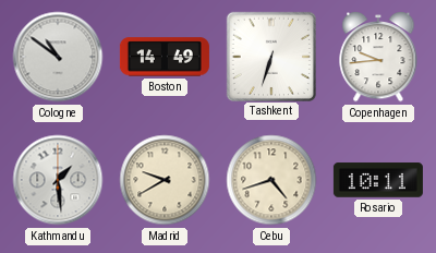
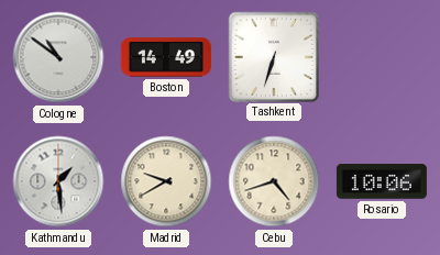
Copenhagen: 9:44 -> none (378, 58)
Rosario: 10:11 -> 10:06 (382, 181)
